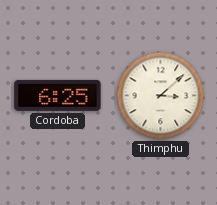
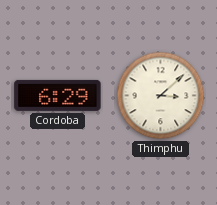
Cordoba: 6:25 -> 6:29 (58, 95)
